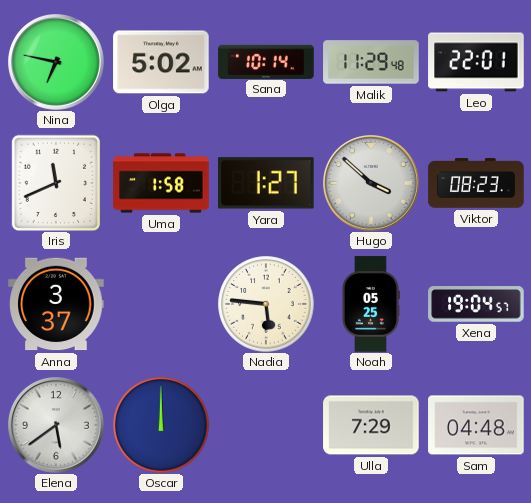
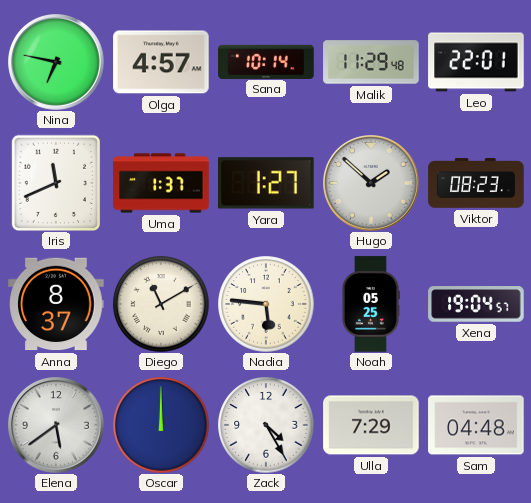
Olga: 5:02 -> 4:57 (161, 62)
Uma: 1:58 -> 1:37 (161, 183)
Hugo: 3:52 -> 1:52 (372, 184)
Anna: 3:37 -> 8:37 (56, 304)
Diego: none -> 11:10 (161, 304)
Zack: none -> 4:25 (266, 425)
